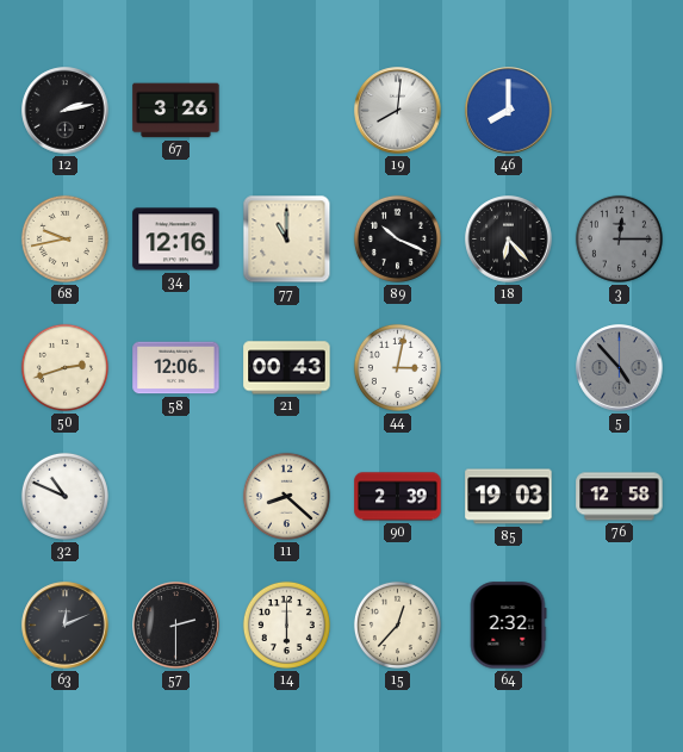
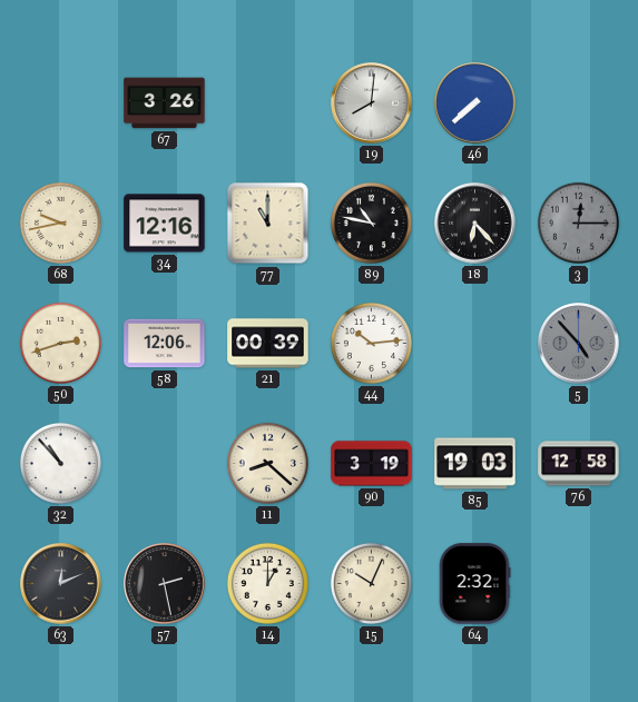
12: 2:13 -> none (66, 111)
46: 8:00 -> 7:38 (475, 103)
89: 10:19 -> 10:47 (371, 223)
21: 00:43 -> 00:39 (268, 344)
44: 3:02 -> 10:14 (371, 343)
32: 10:49 -> 10:53 (60, 463)
90: 2:39 -> 3:19 (372, 464)
57: 2:30 -> 2:28 (165, 584)
14: 6:00 -> 1:00 (267, 583)
15: 12:37 -> 10:04 (371, 583)
